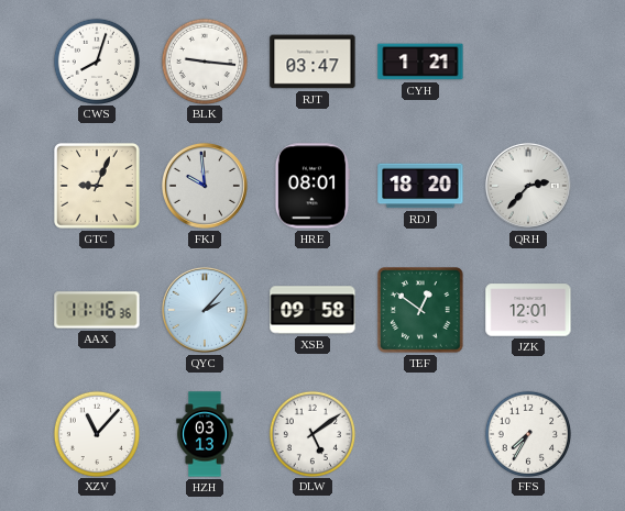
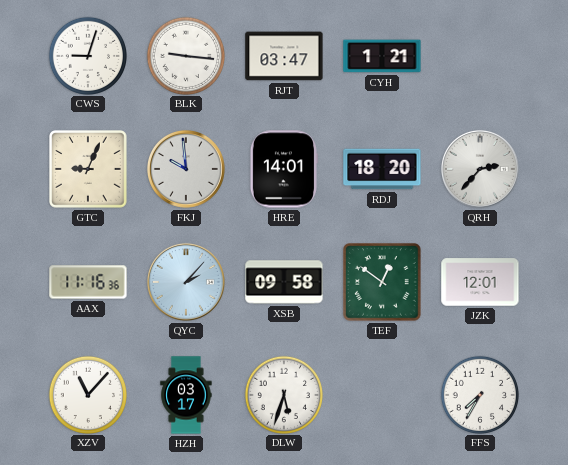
CWS: 8:03 -> 9:03 (87, 55)
HRE: 08:01 -> 14:01 (283, 169)
HZH: 03:13 -> 03:17 (186, 395)
DLW: 5:09 -> 5:33 (283, 394)
